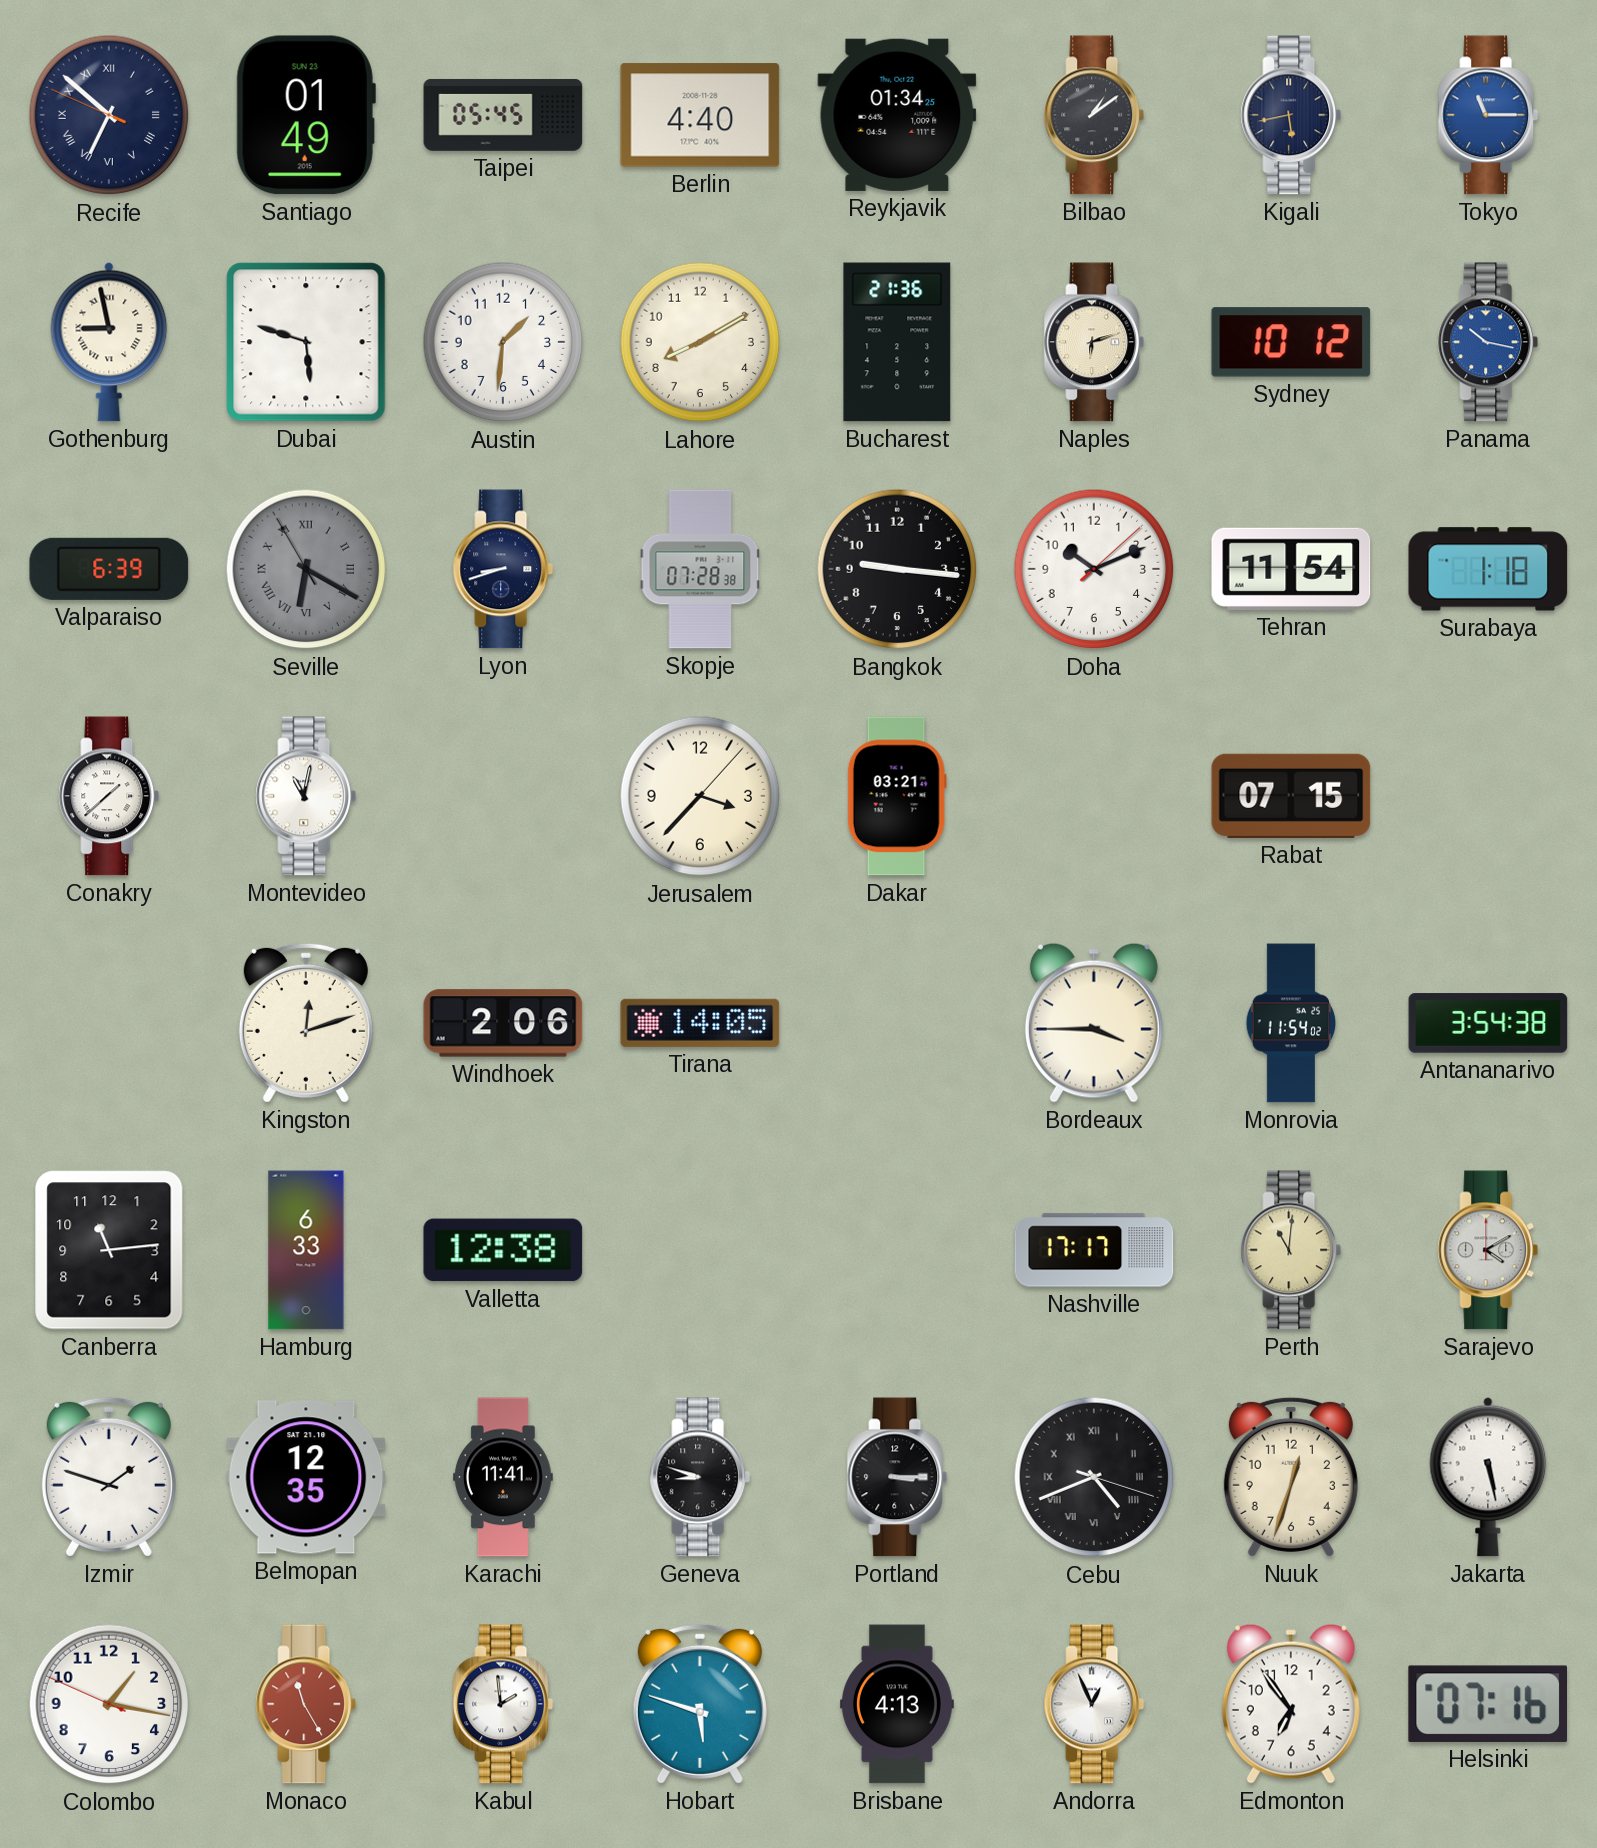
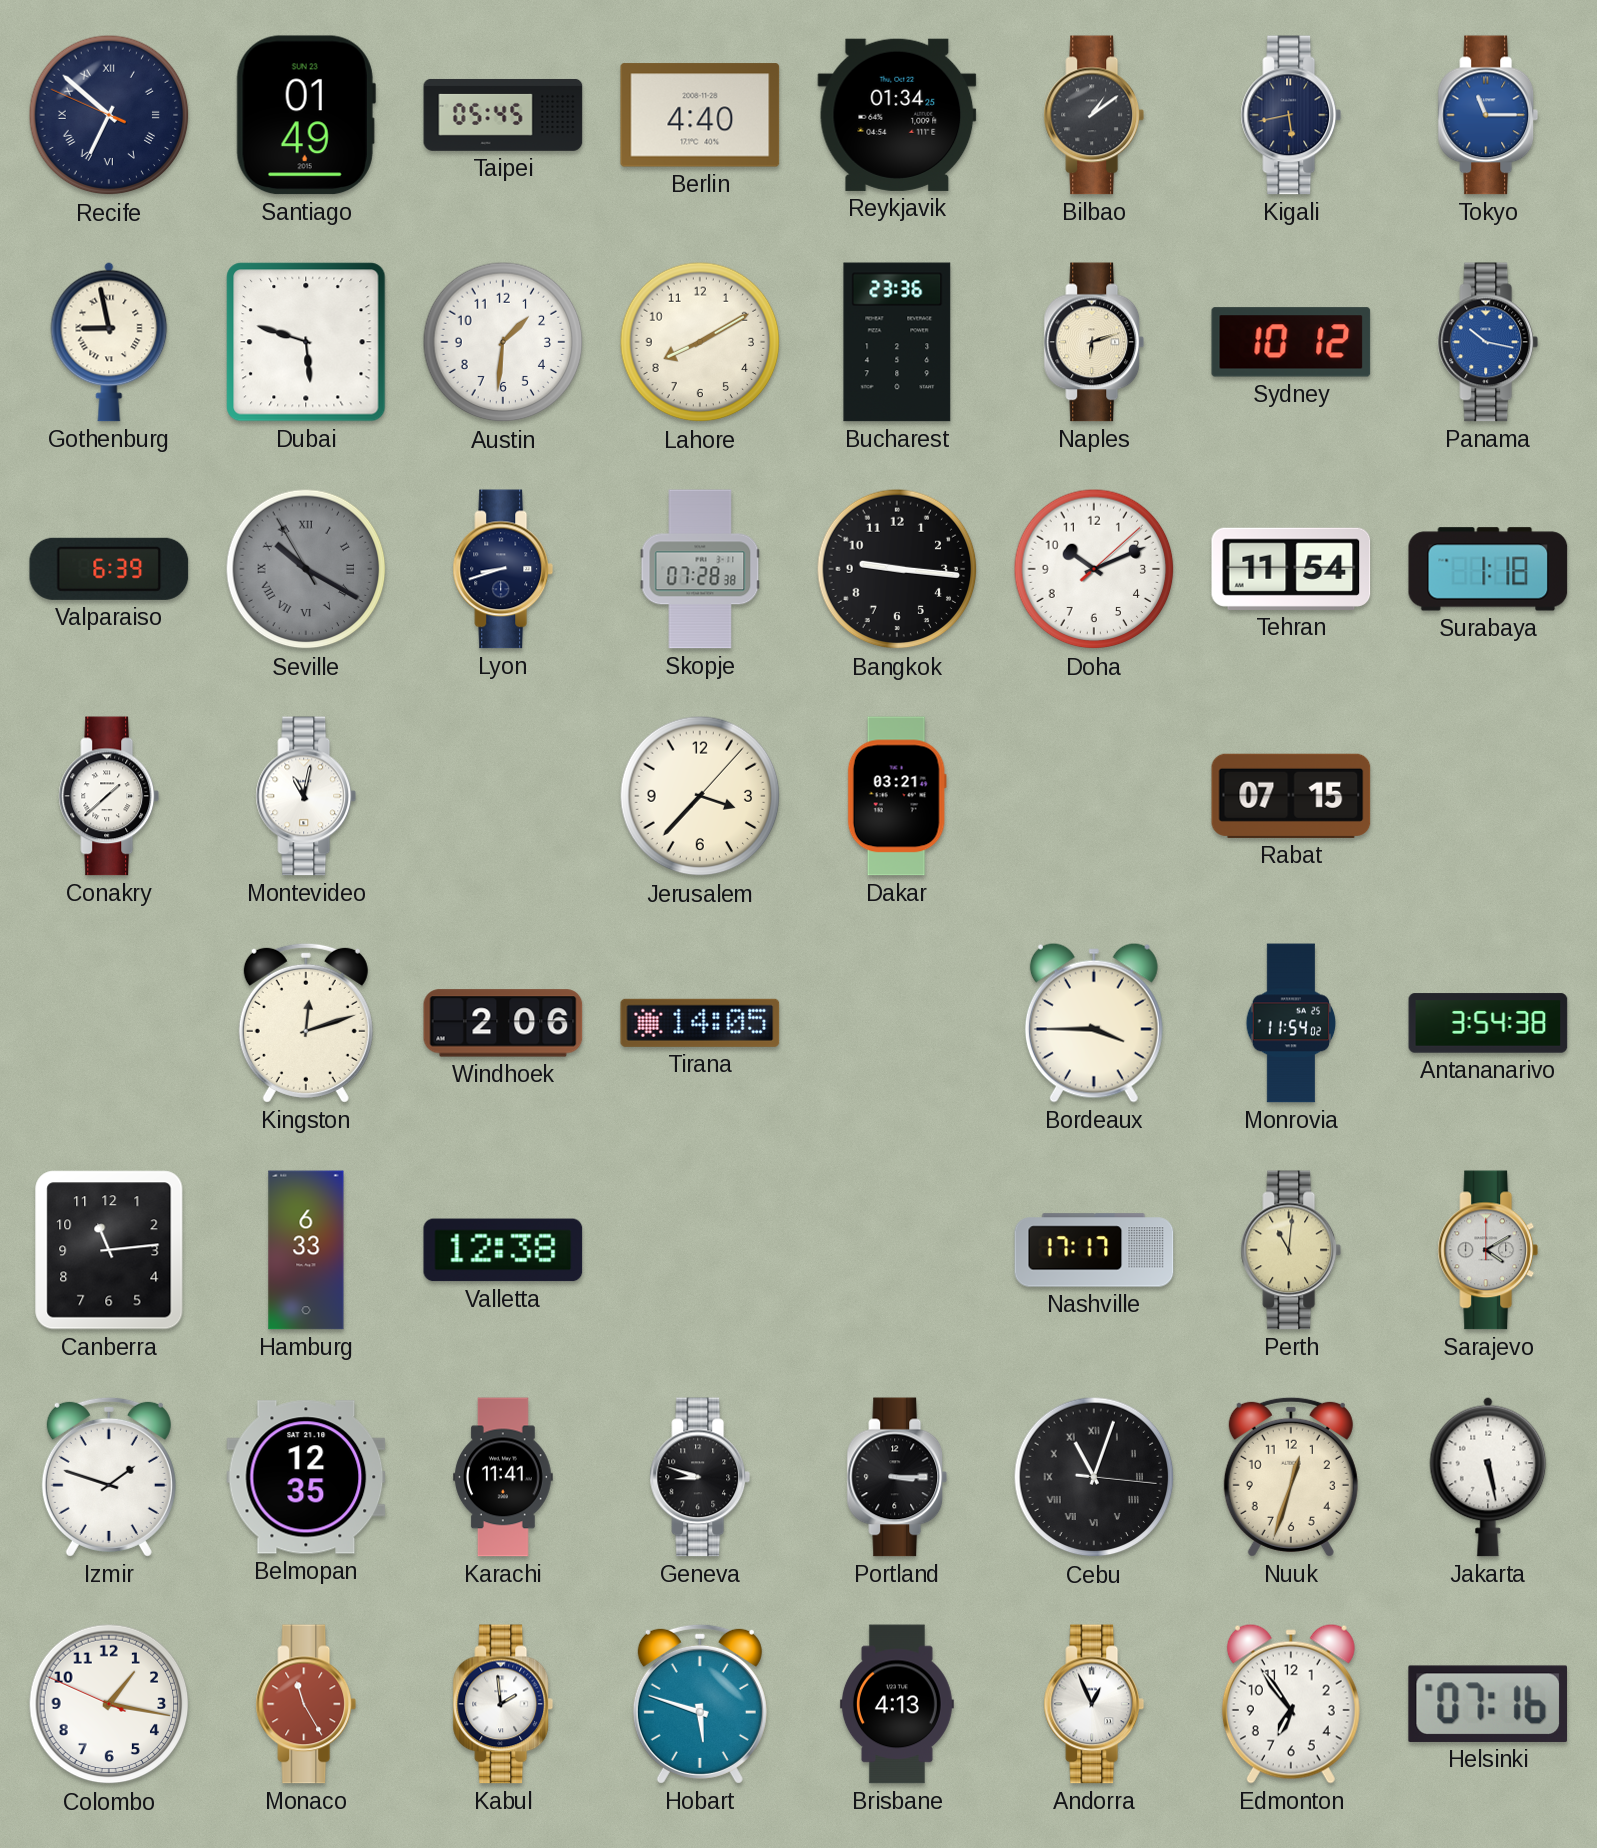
Bucharest: 21:36 -> 23:36 (897, 342)
Seville: 6:19 -> 10:19 (306, 569)
Cebu: 4:41 -> 11:03 (1094, 1477)
